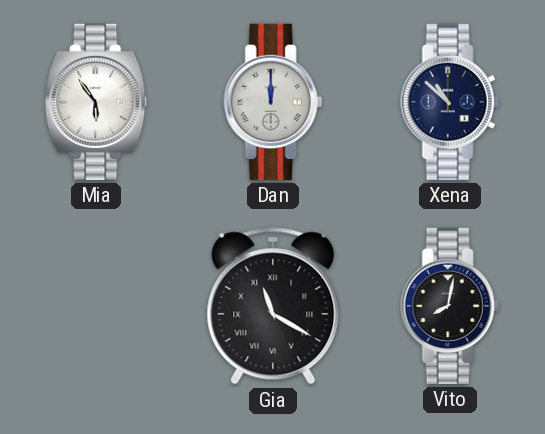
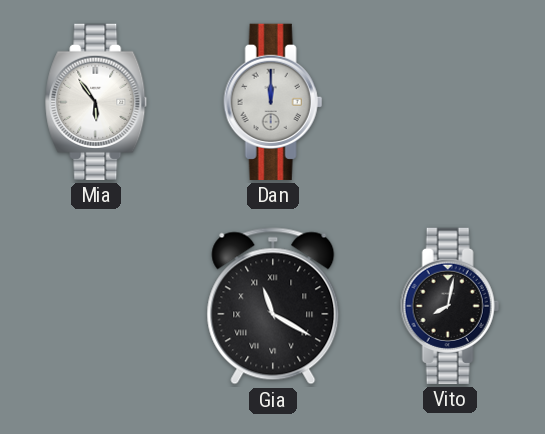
Xena: 10:52 -> none (450, 102)
